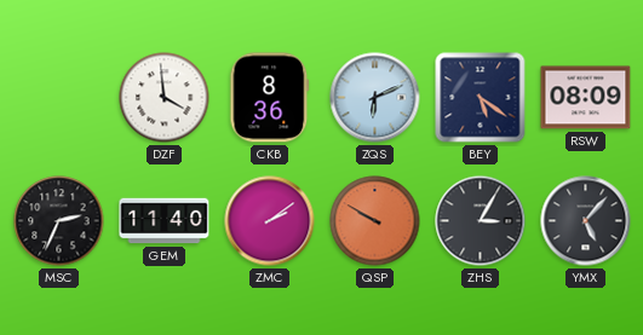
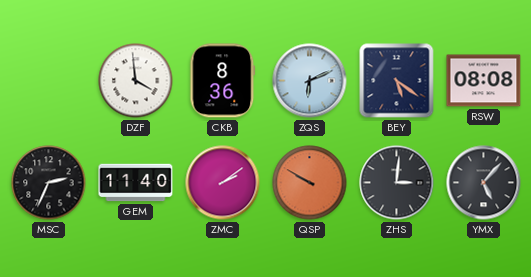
RSW: 08:09 -> 08:08 (484, 81)
ZHS: 3:05 -> 3:01 (397, 183)
